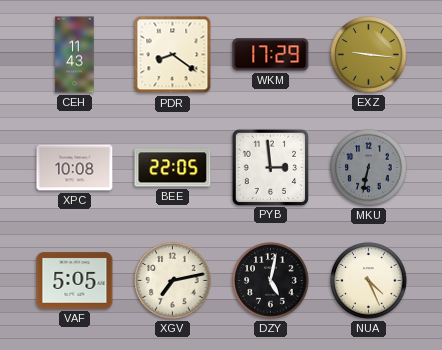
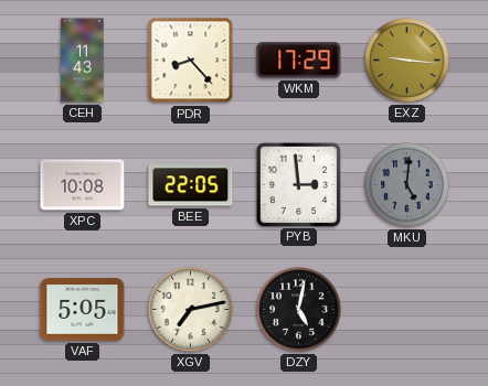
PDR: 8:21 -> 8:23 (191, 61)
MKU: 6:32 -> 5:01 (407, 185)
NUA: 4:26 -> none (369, 281)
